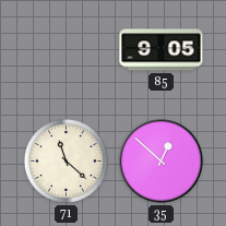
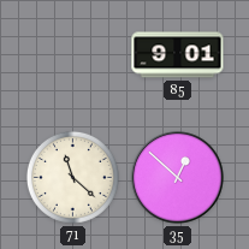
85: 9:05 -> 9:01 (178, 55)
